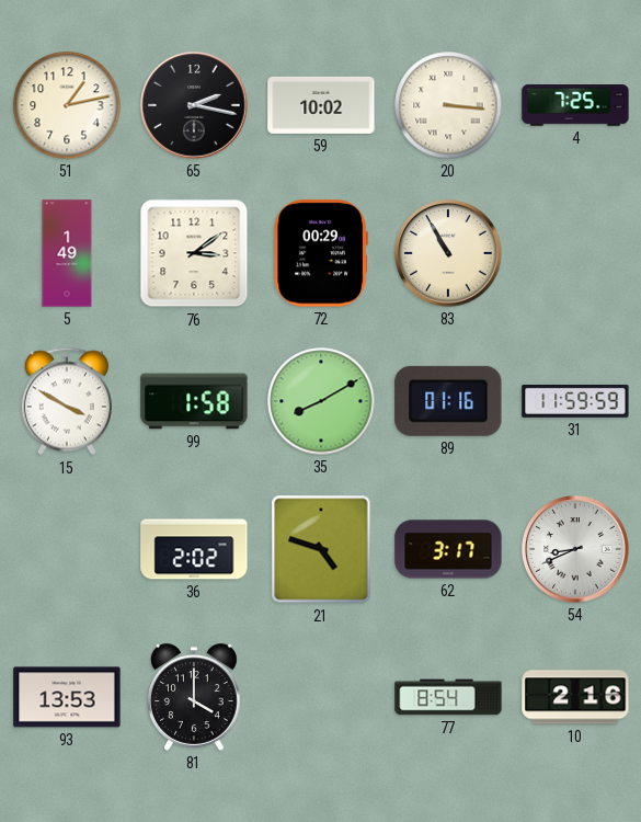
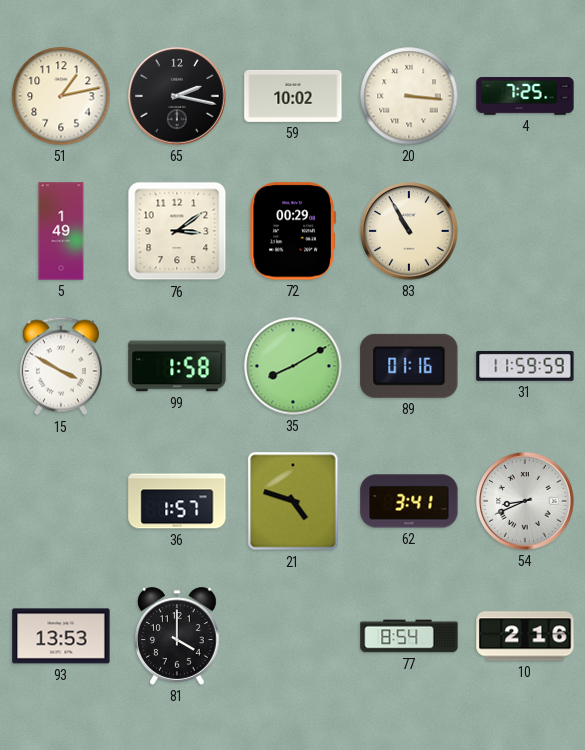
36: 2:02 -> 1:57 (177, 501)
62: 3:17 -> 3:41 (409, 501)
